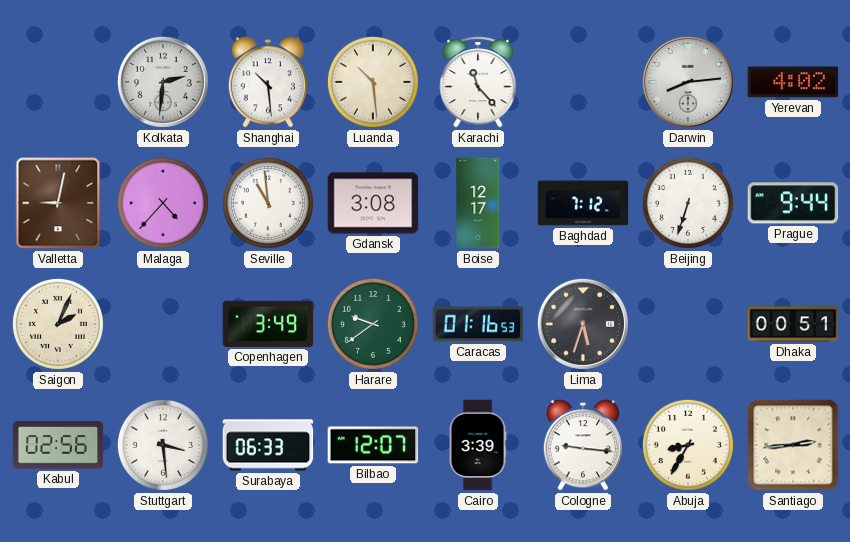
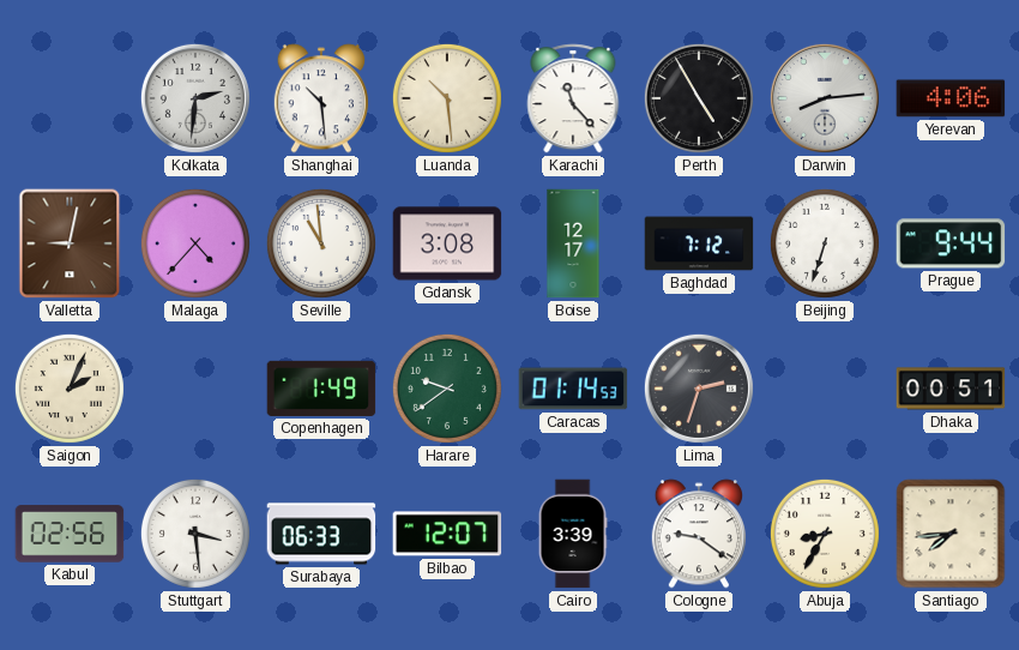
Perth: none -> 4:55 (699, 98)
Yerevan: 4:02 -> 4:06 (951, 98)
Copenhagen: 3:49 -> 1:49 (321, 389)
Caracas: 01:16 -> 01:14 (573, 389)
Lima: 5:33 -> 2:33 (699, 389)
Cologne: 9:16 -> 9:21 (698, 534)
Santiago: 2:44 -> 7:44 (951, 534)
